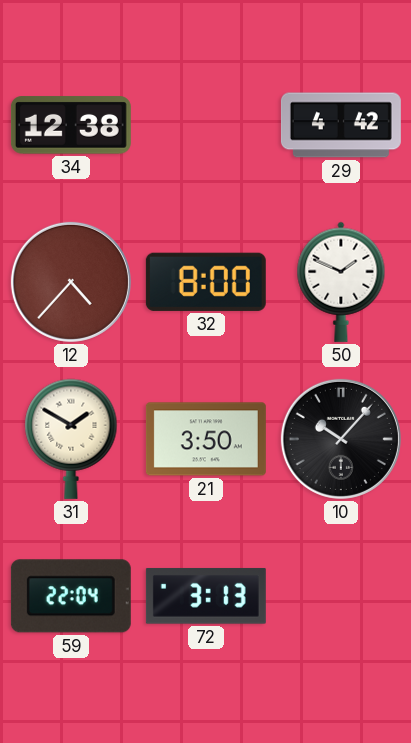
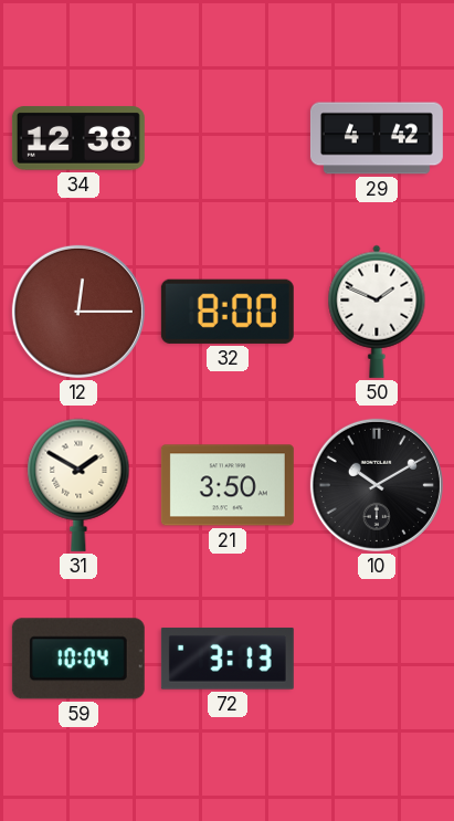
12: 4:37 -> 12:15 (78, 312)
10: 10:07 -> 10:10 (377, 485)
59: 22:04 -> 10:04 (78, 659)
